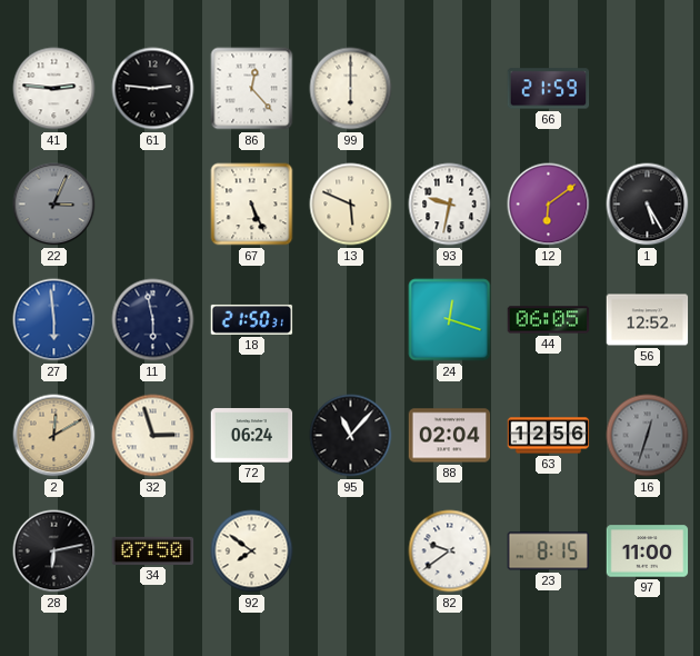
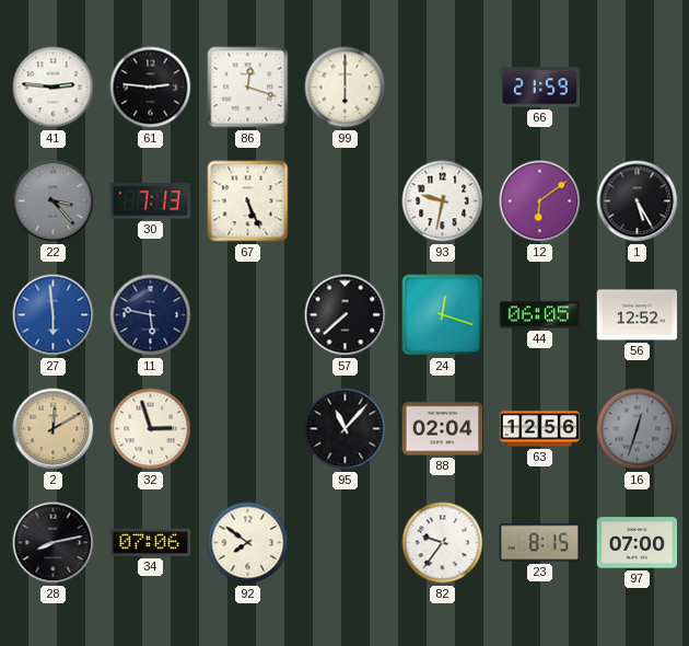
86: 12:23 -> 12:18 (248, 88)
22: 3:04 -> 3:23 (54, 201)
30: none -> 7:13 (151, 201)
13: 5:49 -> none (351, 205)
11: 5:58 -> 5:47 (151, 315)
18: 21:50 -> none (252, 319)
57: none -> 7:38 (346, 315)
72: 06:24 -> none (252, 436)
28: 6:13 -> 8:13 (54, 543)
34: 07:50 -> 07:06 (151, 542)
82: 9:39 -> 9:36 (443, 543)
97: 11:00 -> 07:00 (638, 543)
